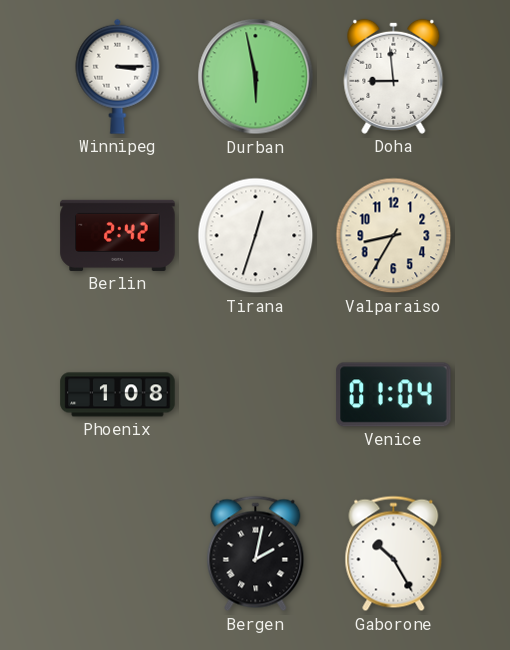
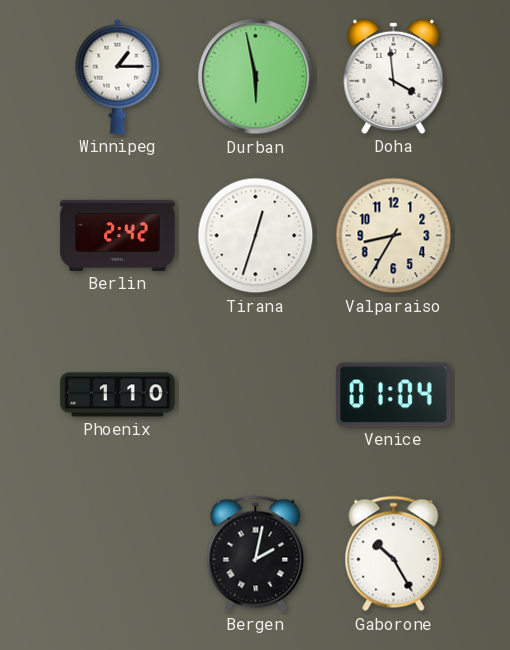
Winnipeg: 3:15 -> 1:15 (118, 76)
Doha: 8:59 -> 3:59 (394, 76)
Phoenix: 1:08 -> 1:10 (118, 395)
